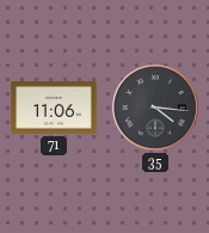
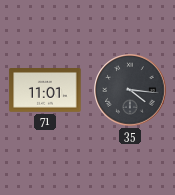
71: 11:06 -> 11:01 (45, 91)
